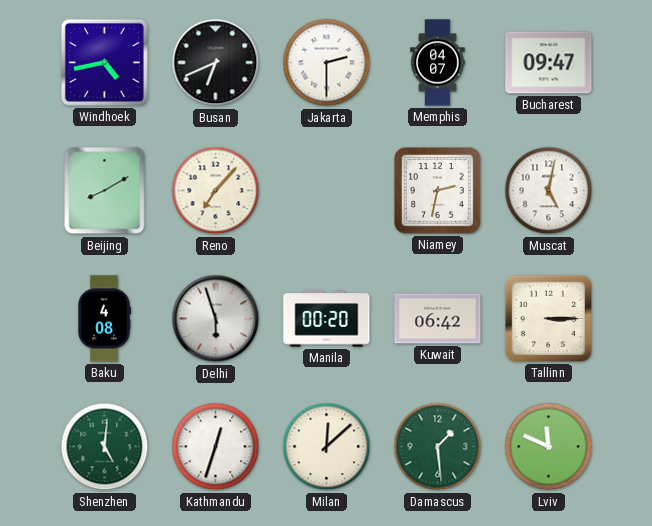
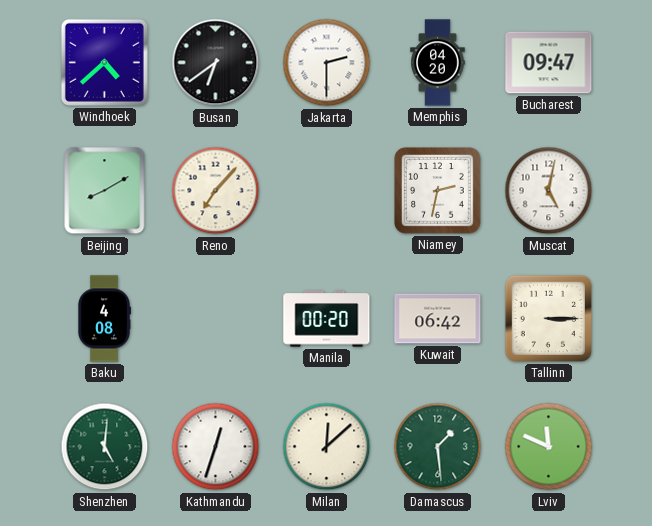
Windhoek: 4:43 -> 4:38 (104, 62)
Busan: 6:41 -> 6:39 (216, 63)
Memphis: 04:07 -> 04:20 (438, 63)
Delhi: 5:57 -> none (216, 319)
